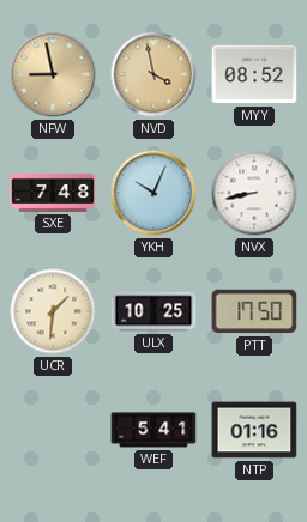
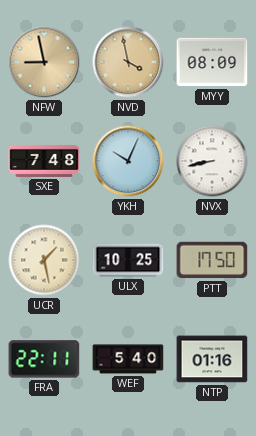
MYY: 08:52 -> 08:09 (212, 62)
UCR: 1:31 -> 1:28 (44, 260)
FRA: none -> 22:11 (44, 359)
WEF: 5:41 -> 5:40 (128, 359)
